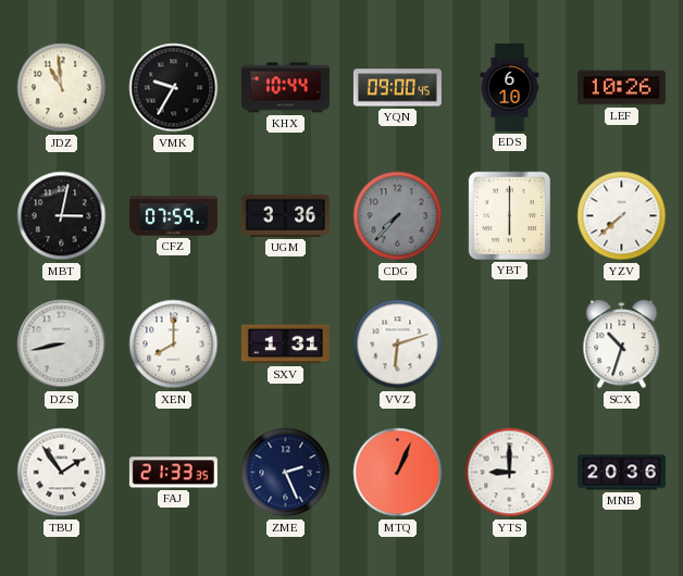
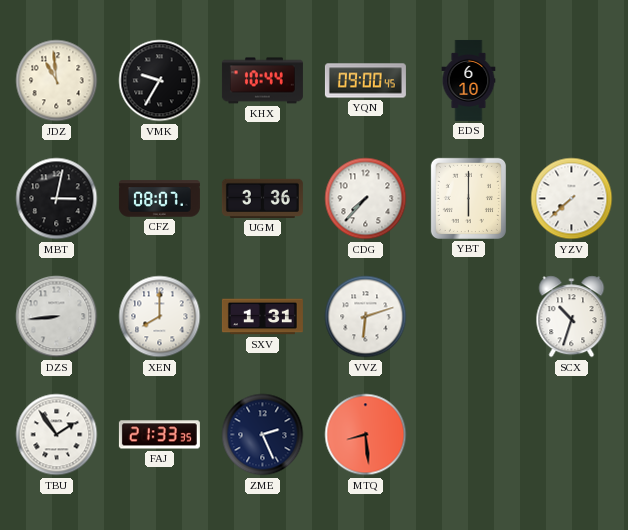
LEF: 10:26 -> none (621, 88)
CFZ: 07:59 -> 08:07 (159, 199)
CDG dial: grey -> white (366, 199)
DZS: 8:43 -> 8:44 (57, 317)
MTQ: 1:04 -> 8:29 (366, 435)
YTS: 9:00 -> none (510, 473)
MNB: 20:36 -> none (621, 473)
